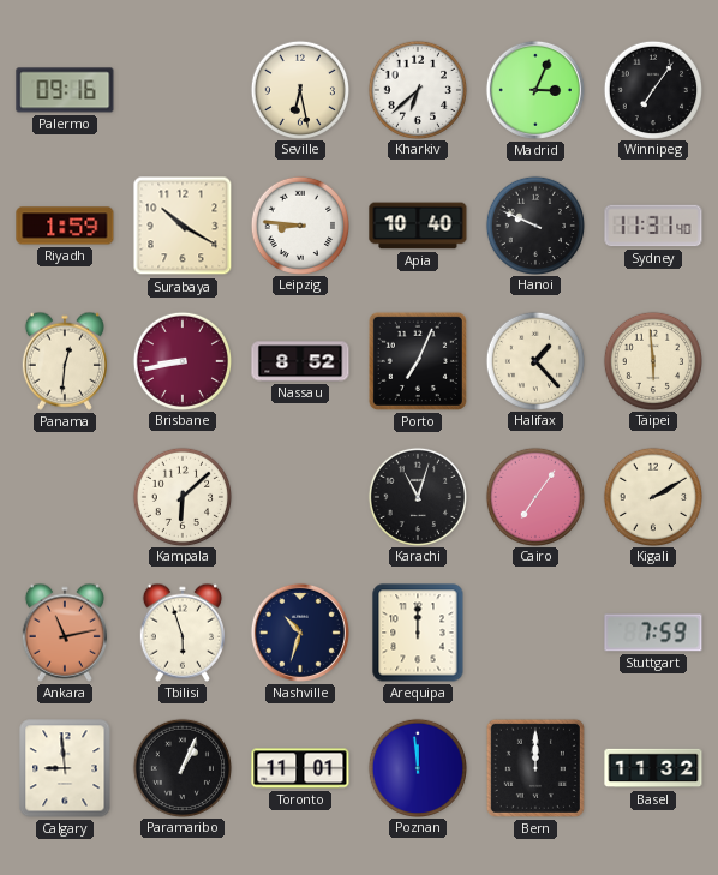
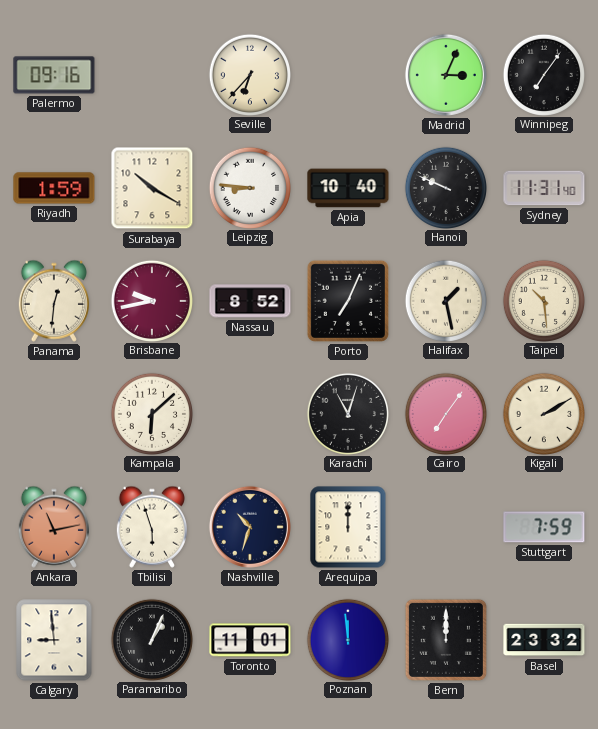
Seville: 6:28 -> 6:37 (249, 74)
Kharkiv: 6:38 -> none (417, 89)
Brisbane: 8:43 -> 9:43 (151, 300)
Halifax: 1:23 -> 1:28 (445, 300)
Taipei: 5:59 -> 10:29 (543, 300)
Basel: 11:32 -> 23:32 (544, 640)
